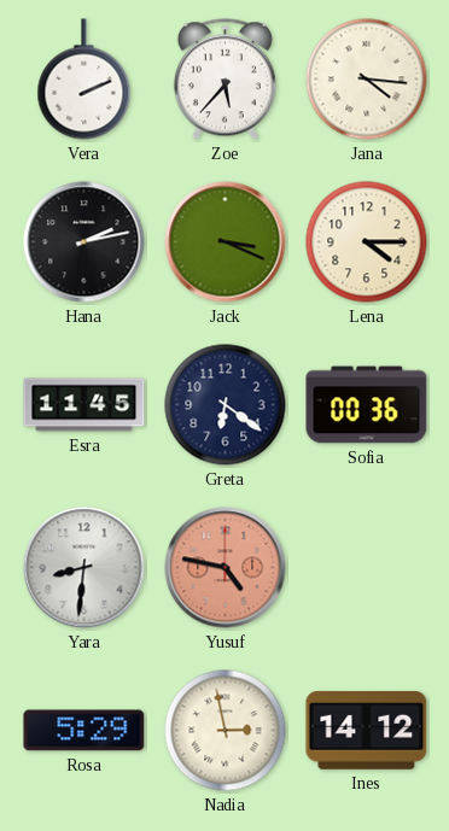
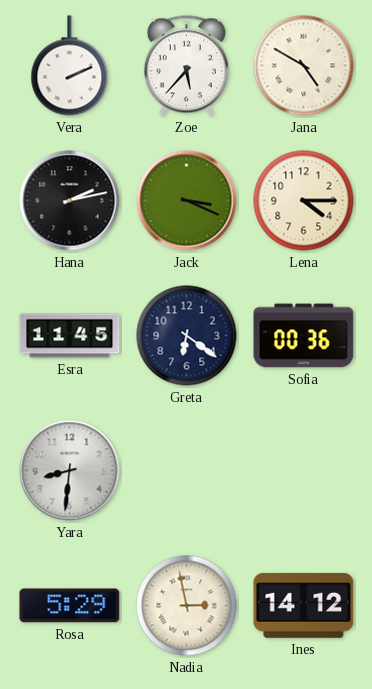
Jana: 4:16 -> 4:50 (304, 66)
Yusuf: 4:47 -> none (226, 568)
